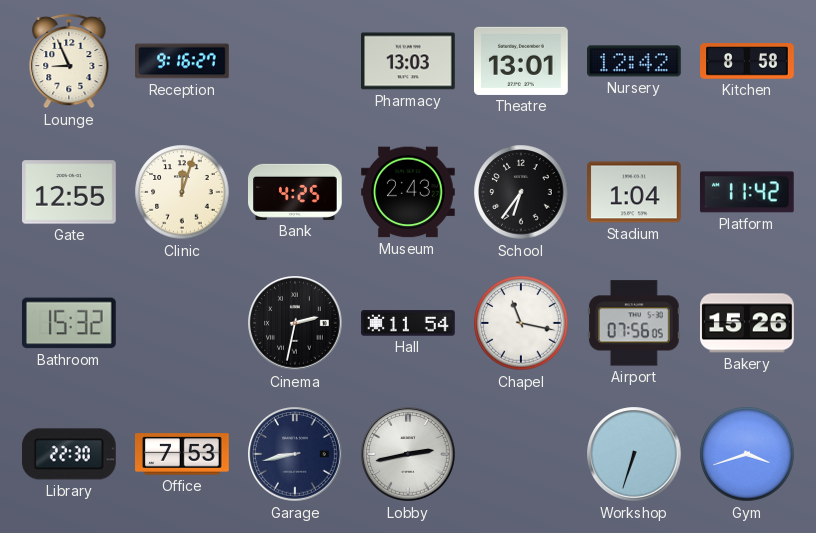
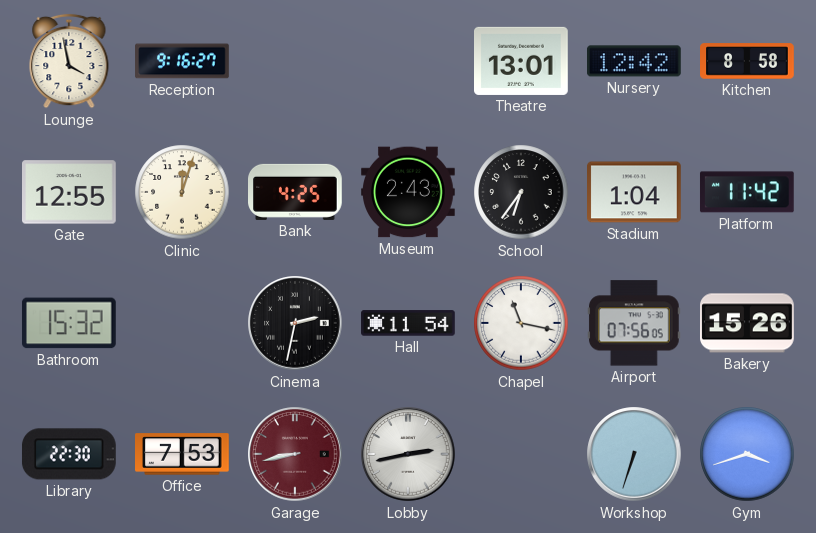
Lounge: 8:56 -> 3:58 (69, 61)
Pharmacy: 13:03 -> none (409, 61)
Garage dial: navy -> burgundy (295, 454)
